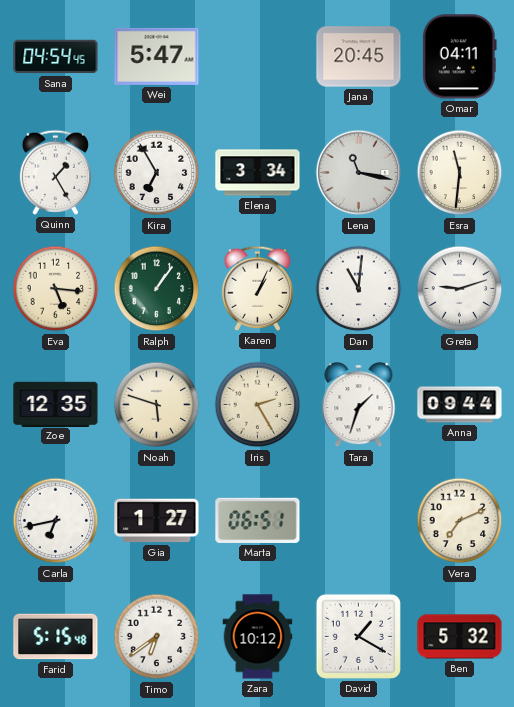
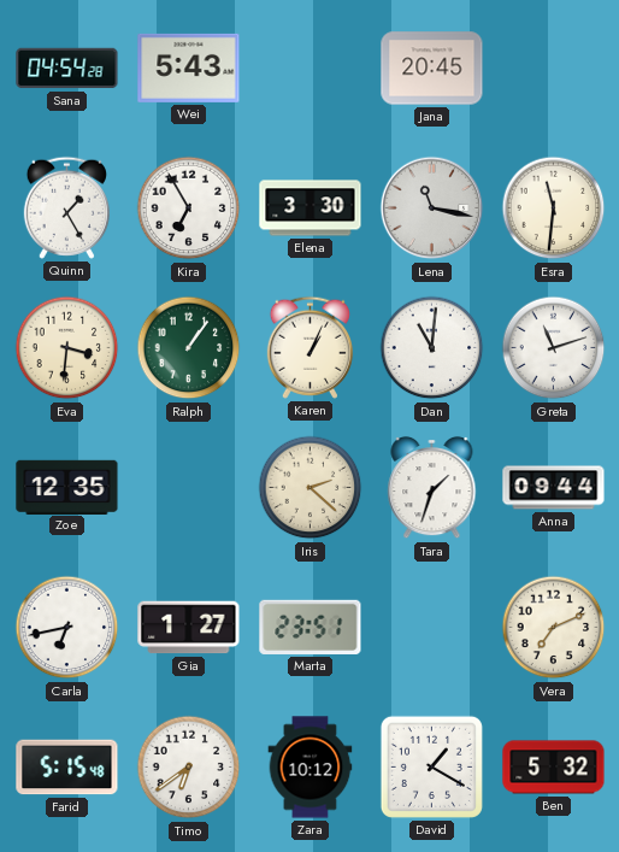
Sana: 04:54:45 -> 04:54:28 (67, 69)
Wei: 5:47 -> 5:43 (189, 67)
Omar: 04:11 -> none (459, 57)
Elena: 3:34 -> 3:30 (311, 208)
Eva: 5:16 -> 3:31 (67, 348)
Greta: 9:12 -> 11:12 (554, 348)
Noah: 5:48 -> none (157, 405)
Iris: 2:25 -> 2:22 (311, 488)
Marta: 06:51 -> 23:51 (311, 627)
